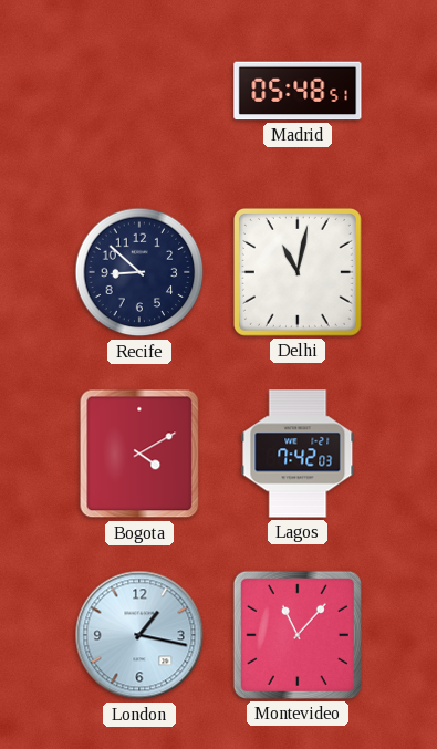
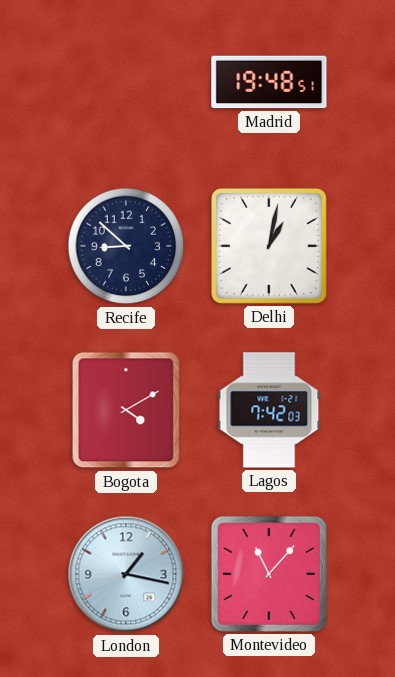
Madrid: 05:48 -> 19:48 (269, 82)
Delhi: 11:02 -> 1:02 (269, 246)
